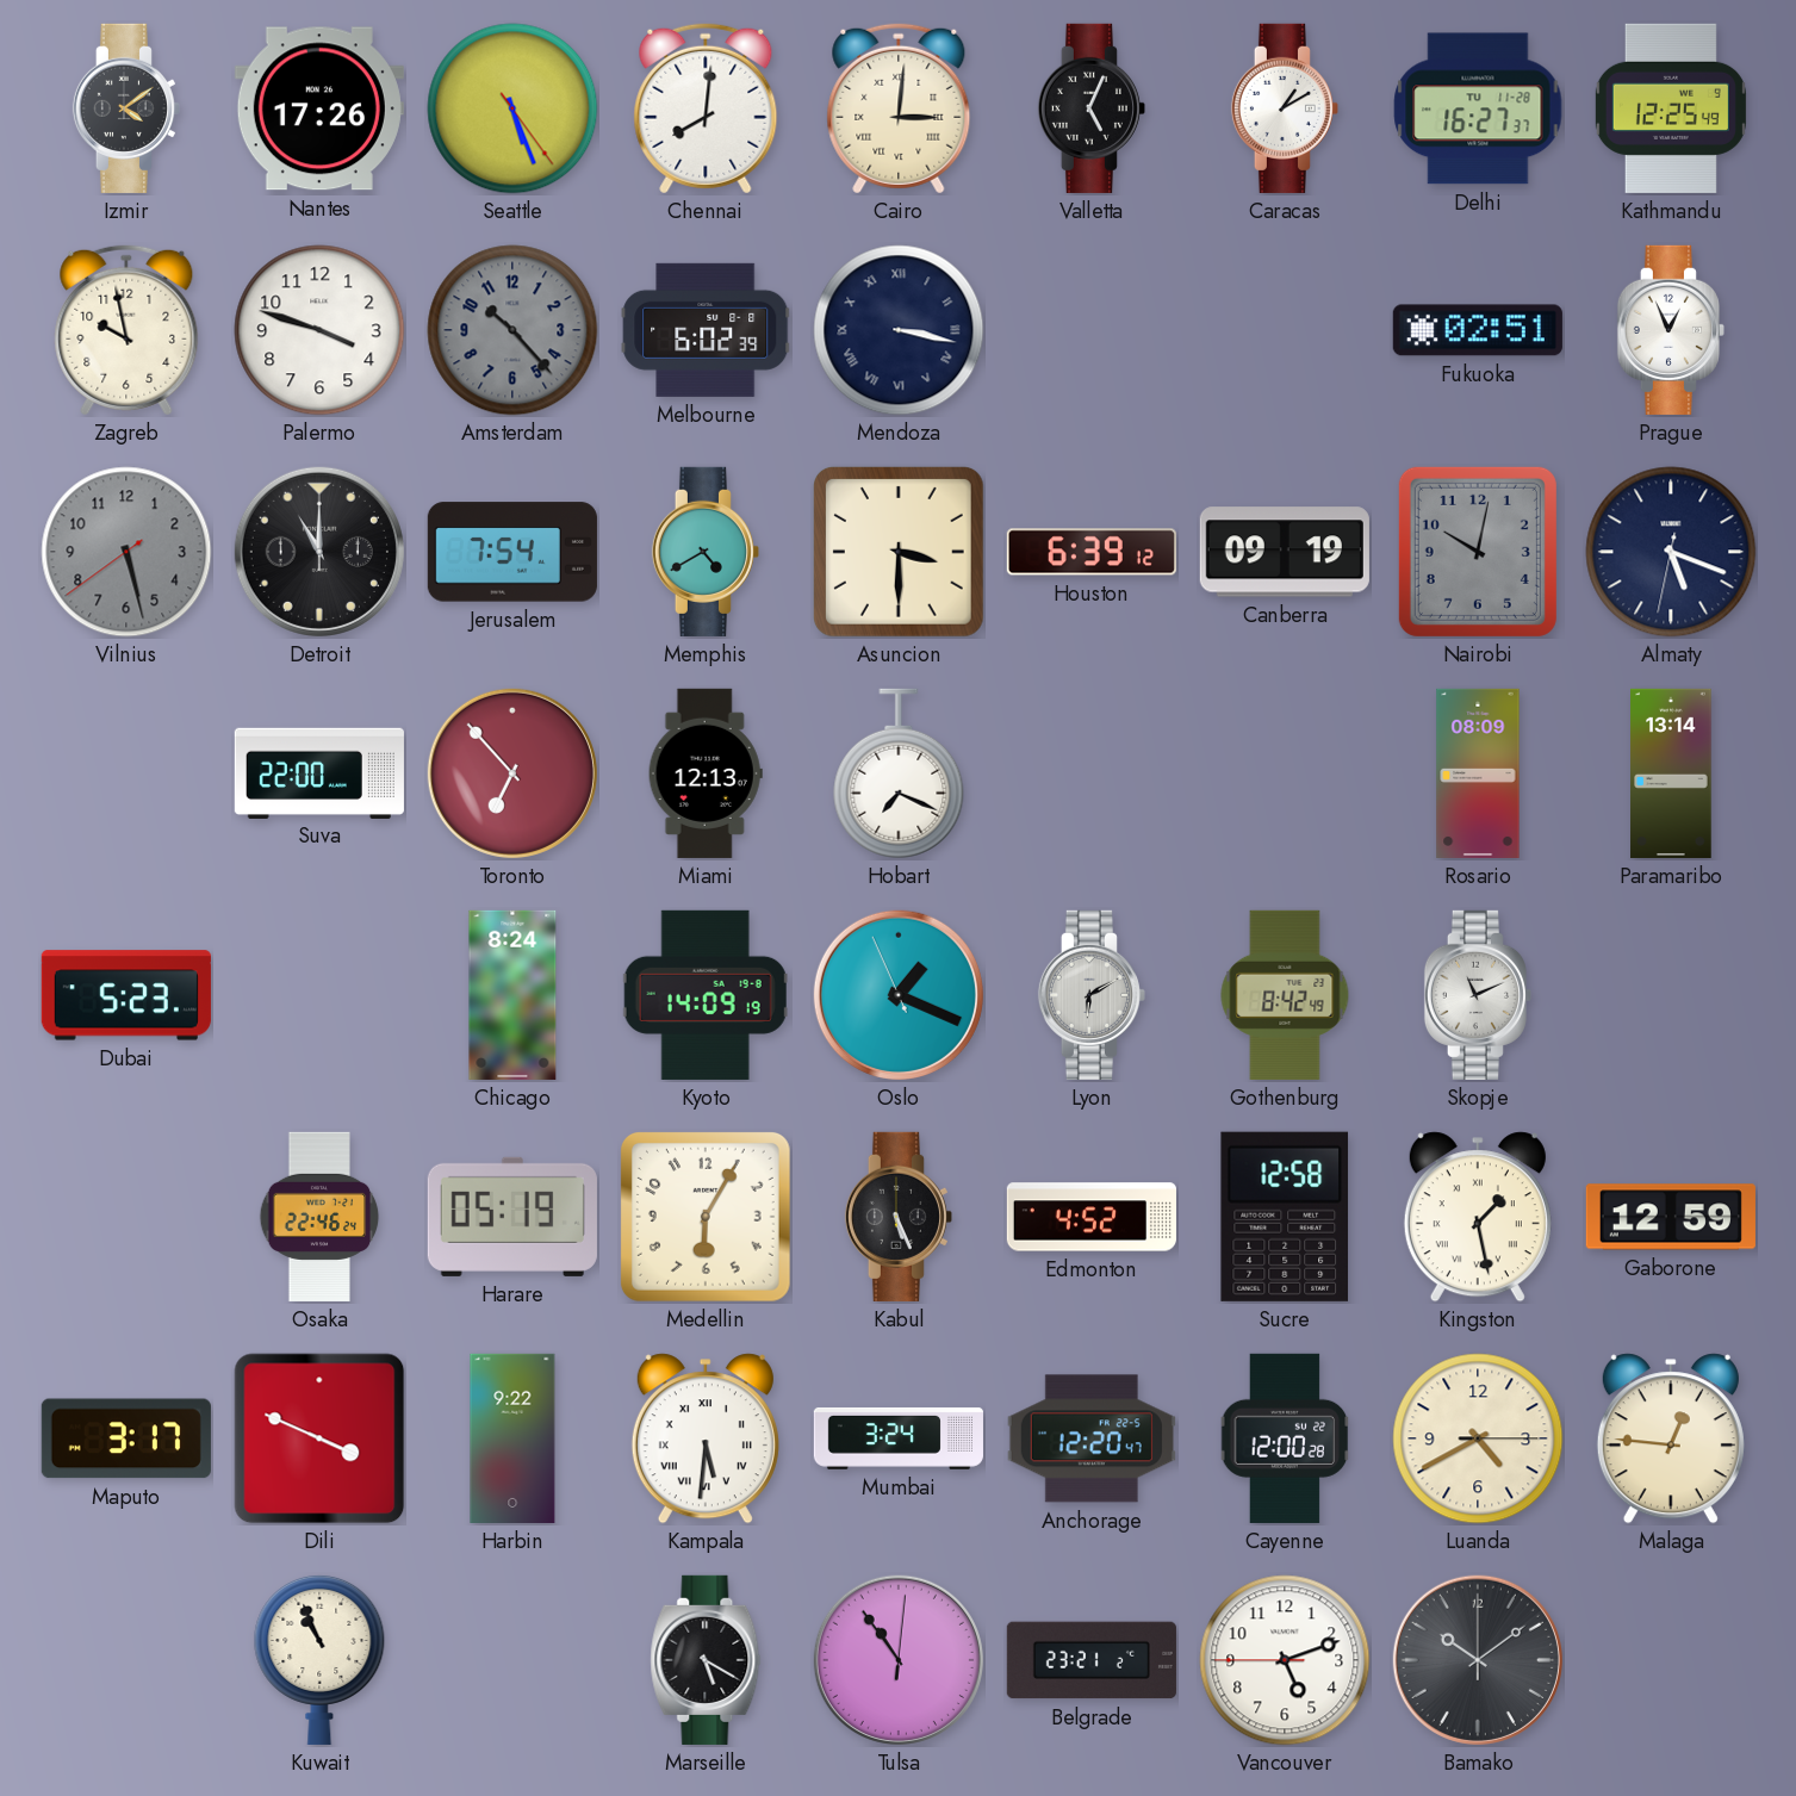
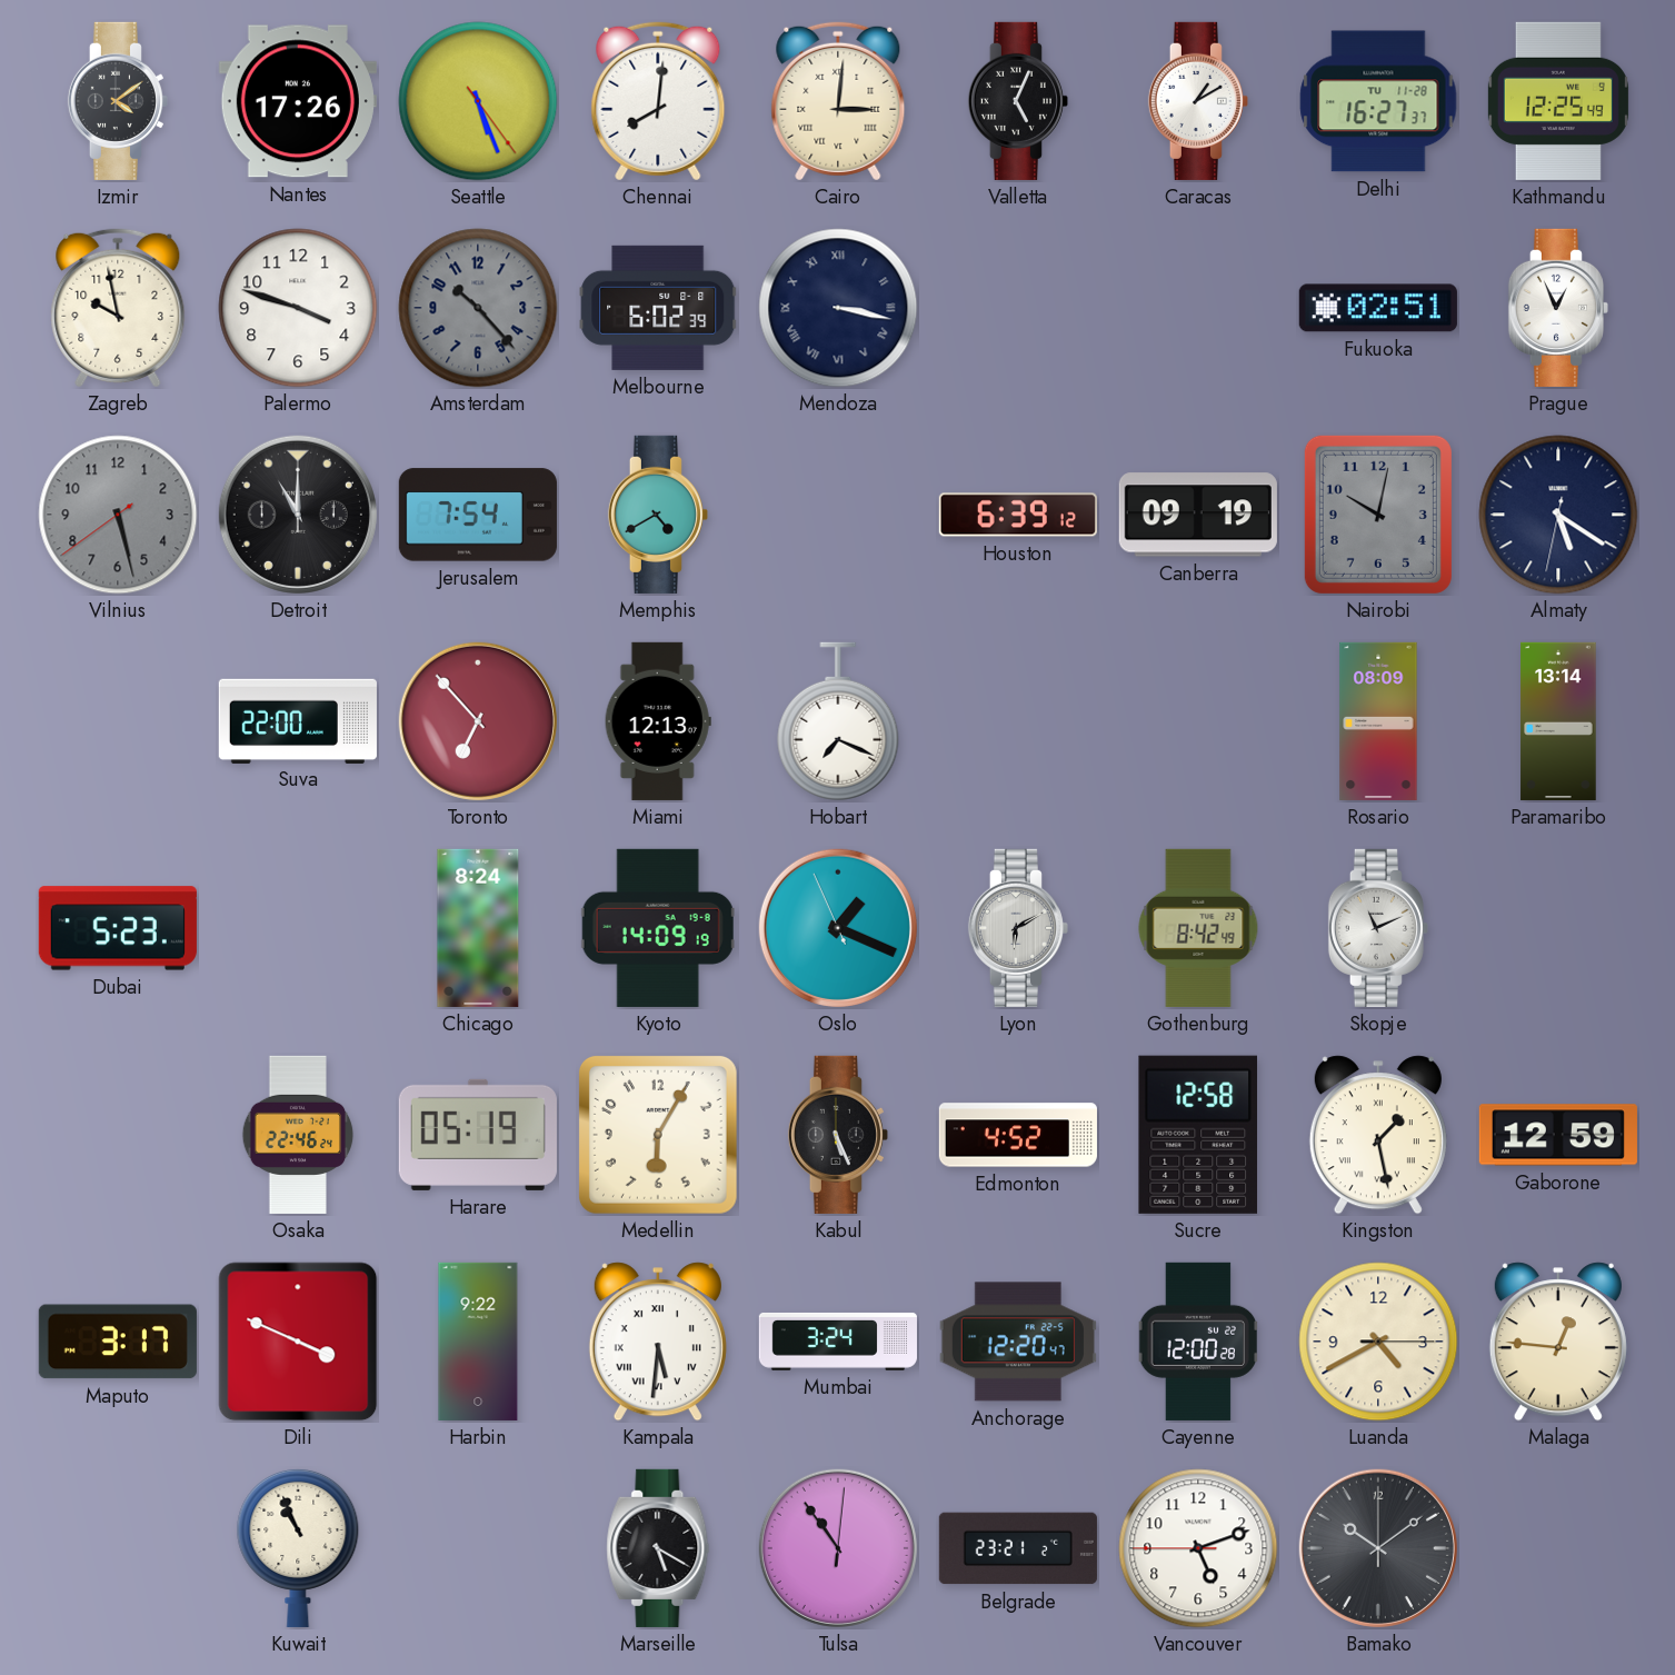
Asuncion: 3:30 -> none (899, 552)
Almaty: 5:18 -> 5:20 (1558, 515)
